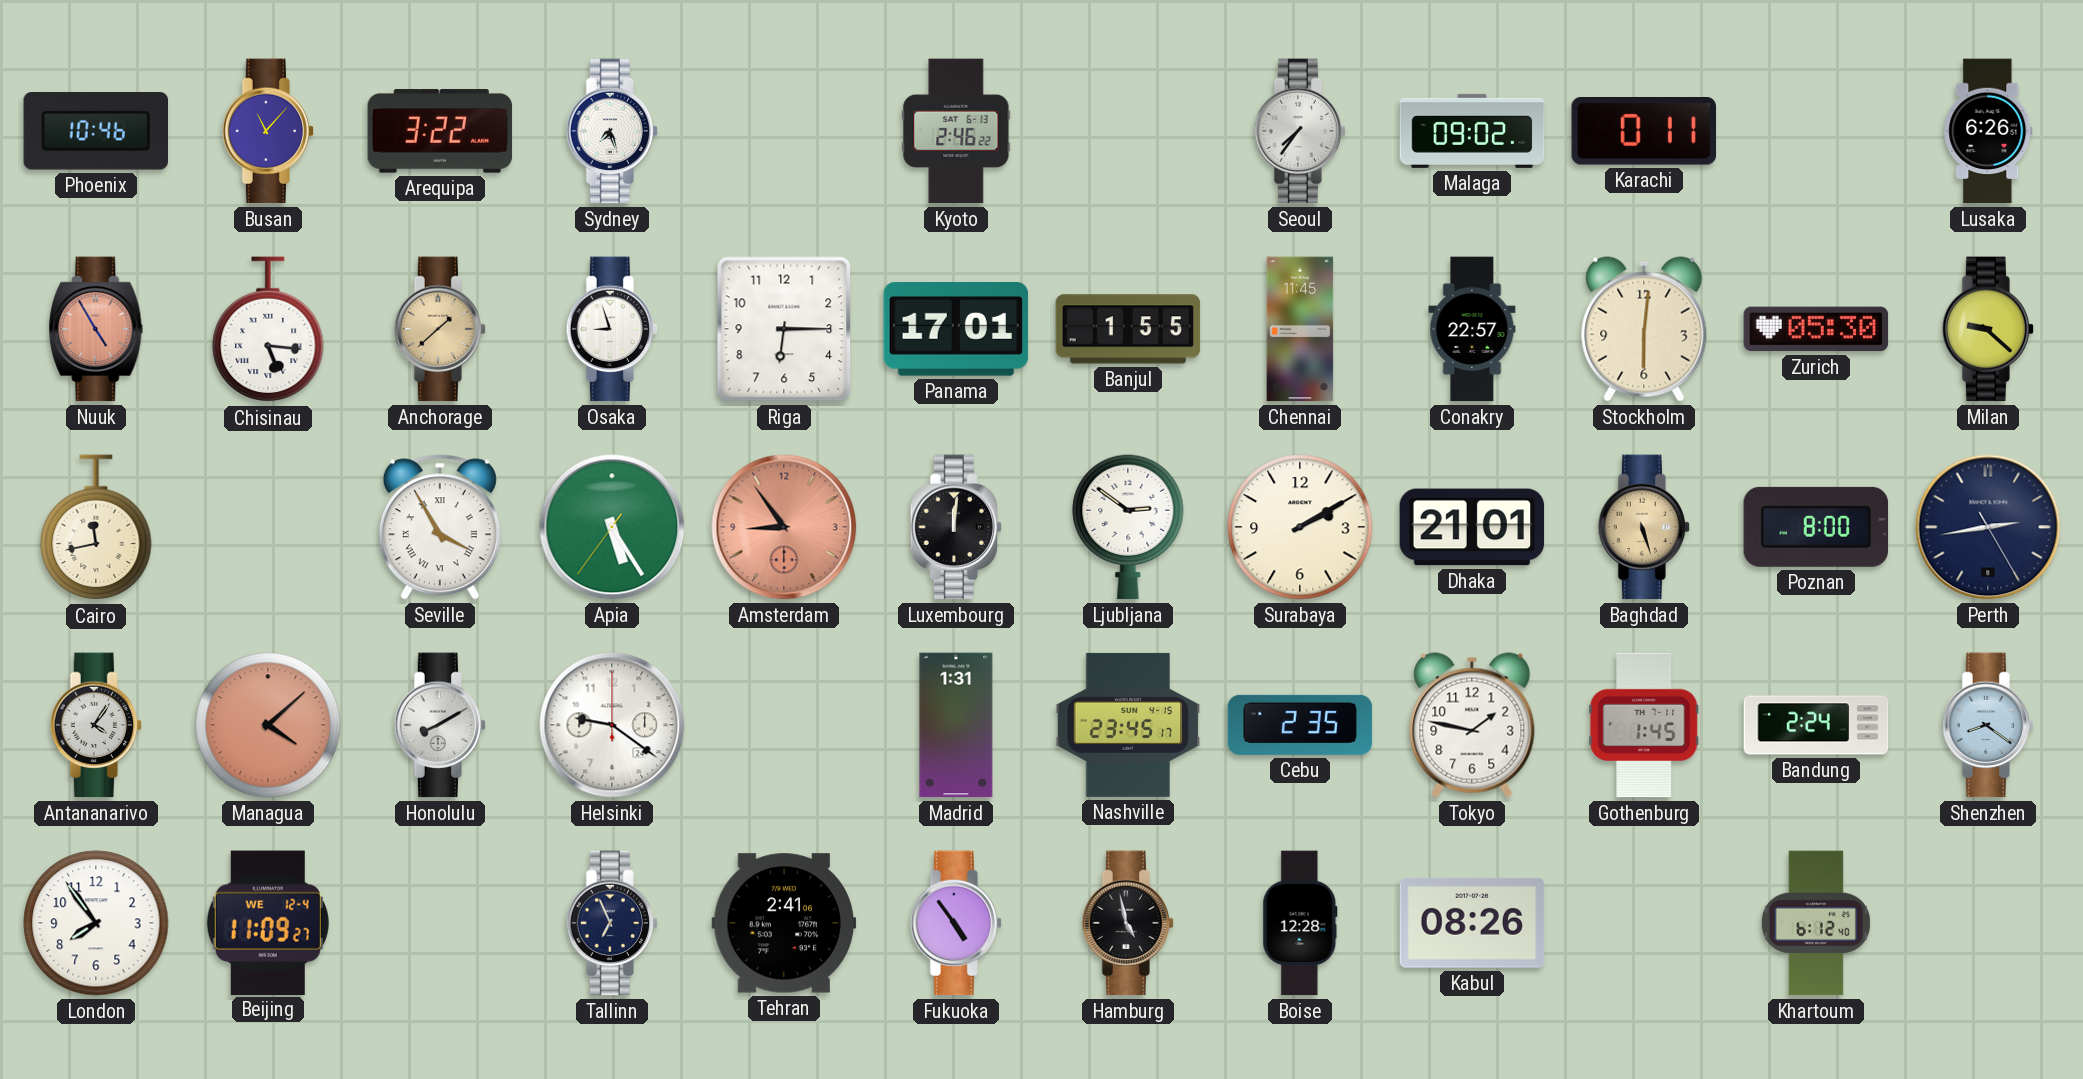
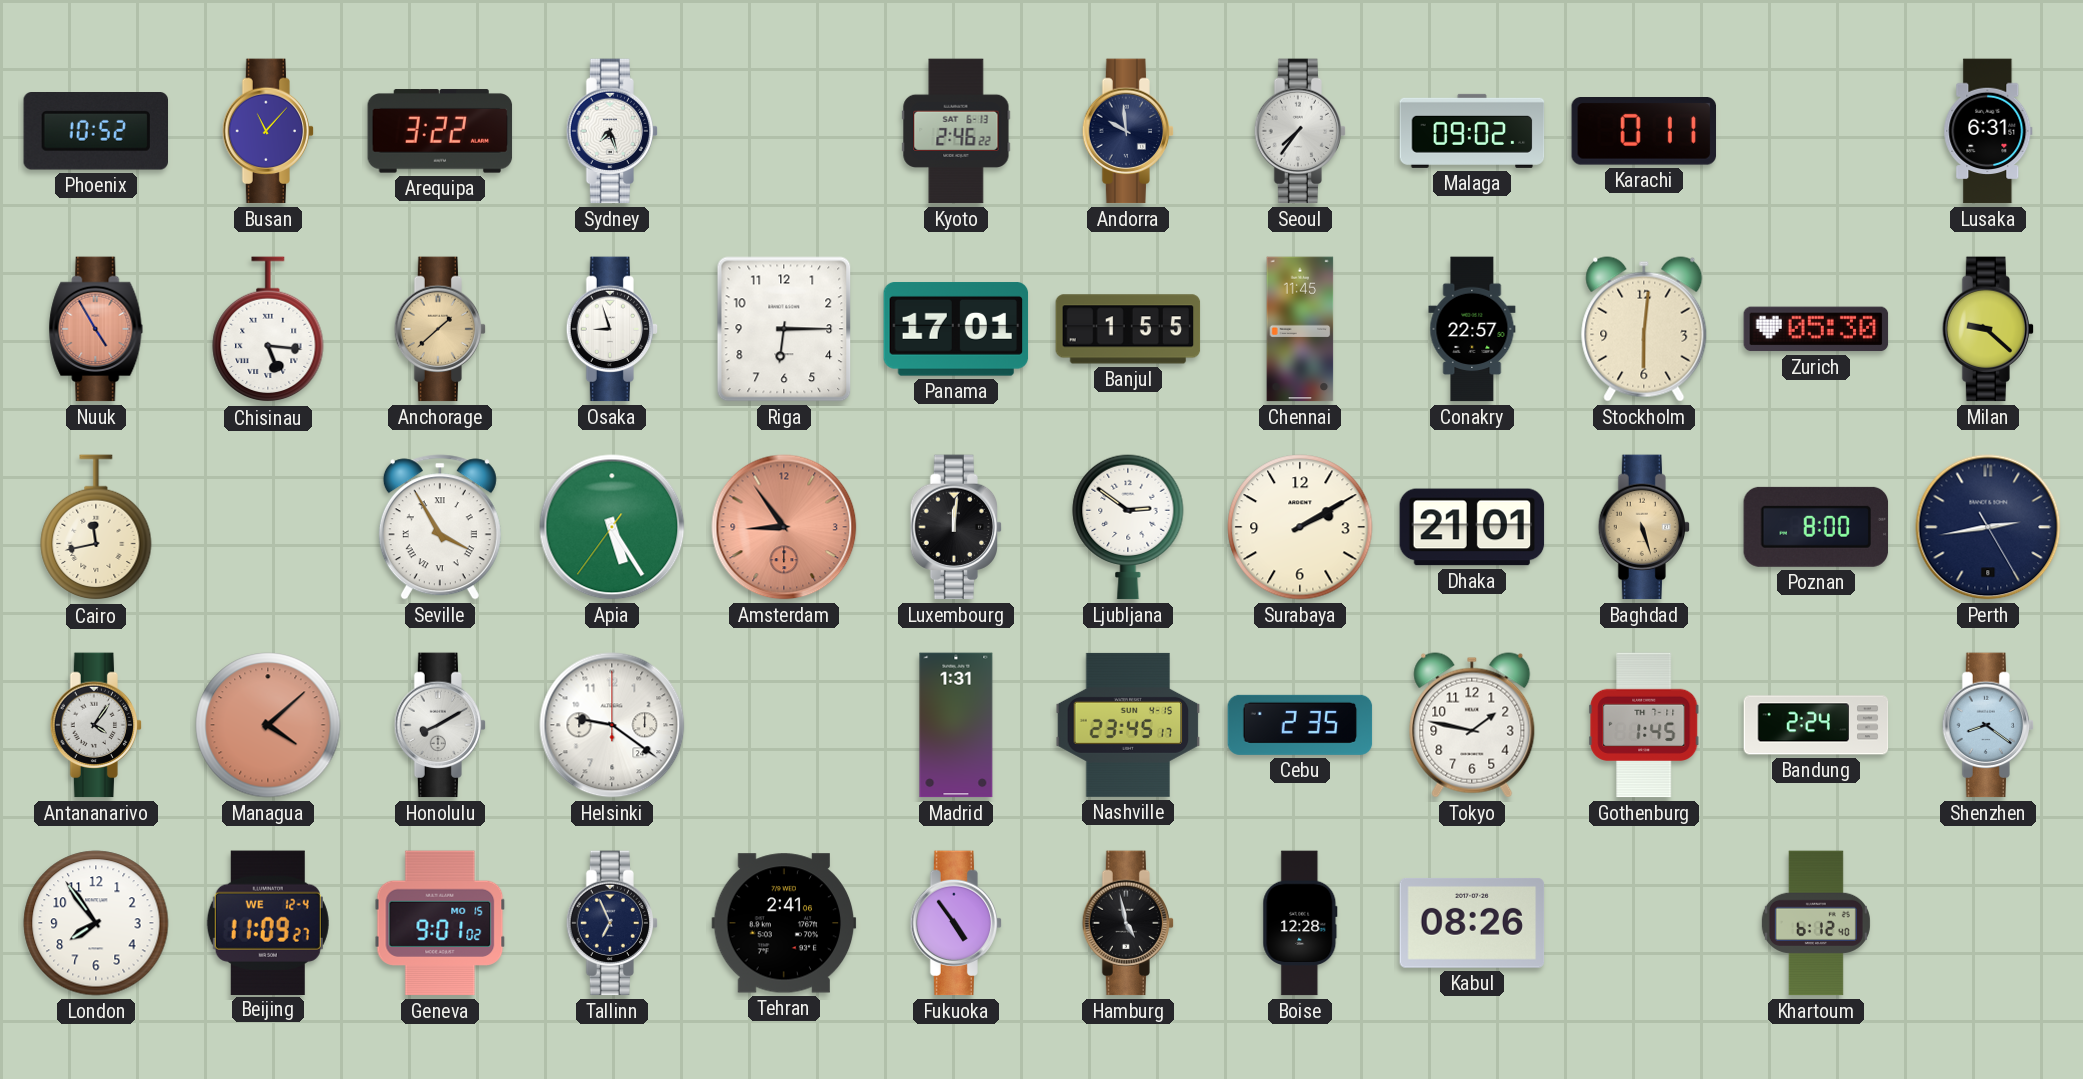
Phoenix: 10:46 -> 10:52 (95, 132)
Andorra: none -> 9:59 (1128, 131)
Lusaka: 6:26 -> 6:31 (1988, 131)
Geneva: none -> 9:01 (440, 923)
